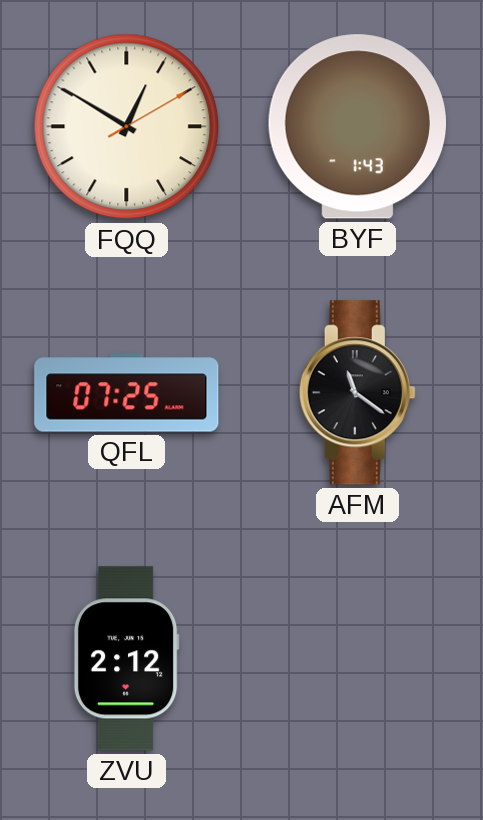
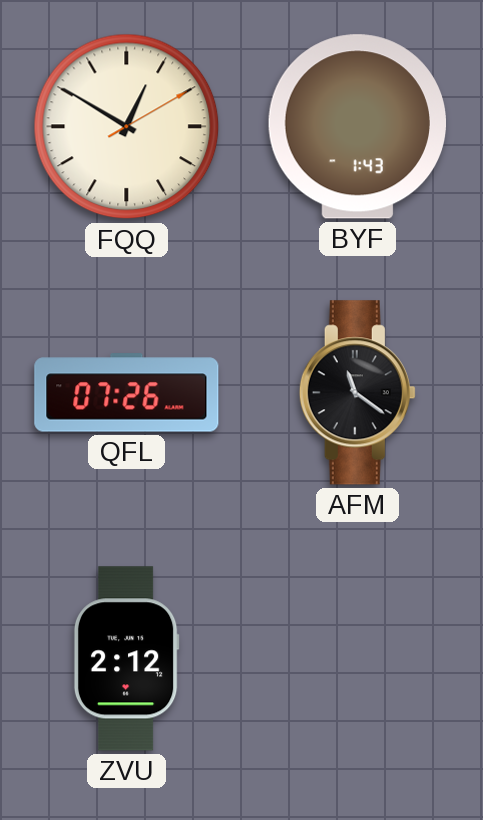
QFL: 07:25 -> 07:26 (127, 393)
